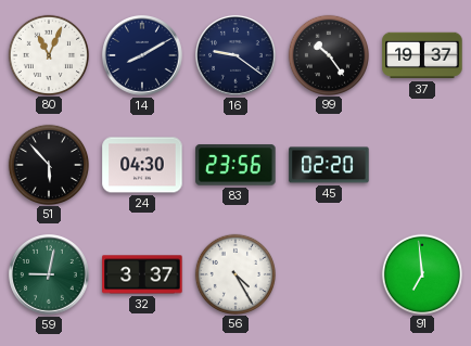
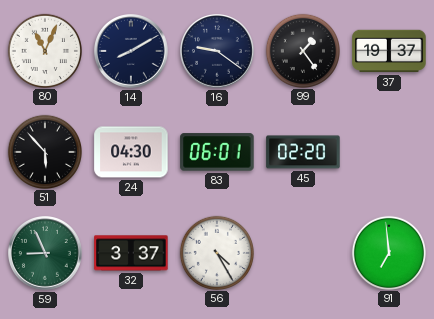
99: 10:24 -> 1:24 (302, 50)
83: 23:56 -> 06:01 (217, 152)
59: 9:02 -> 8:56 (46, 254)
